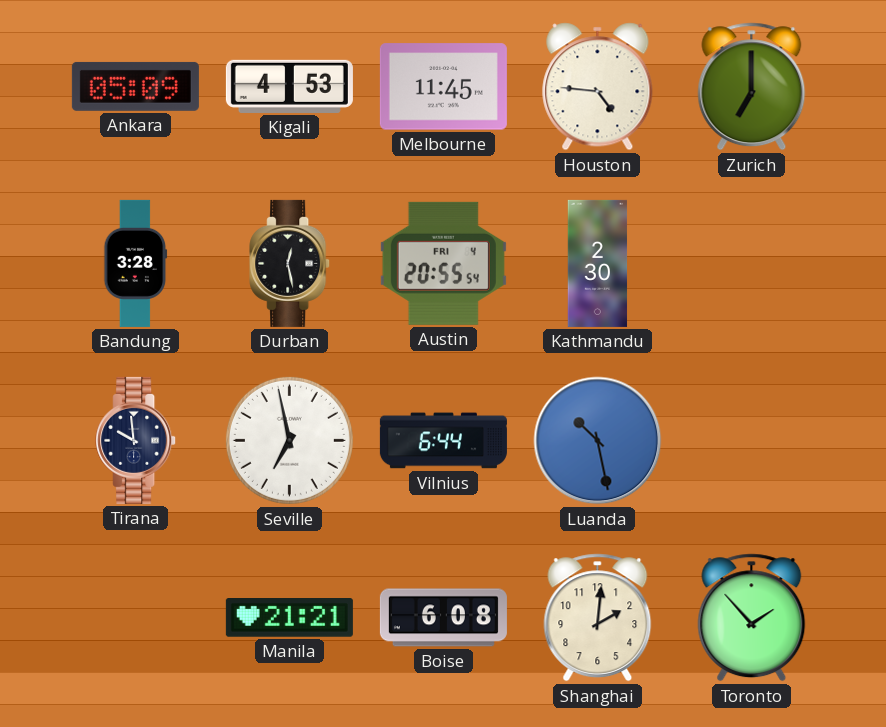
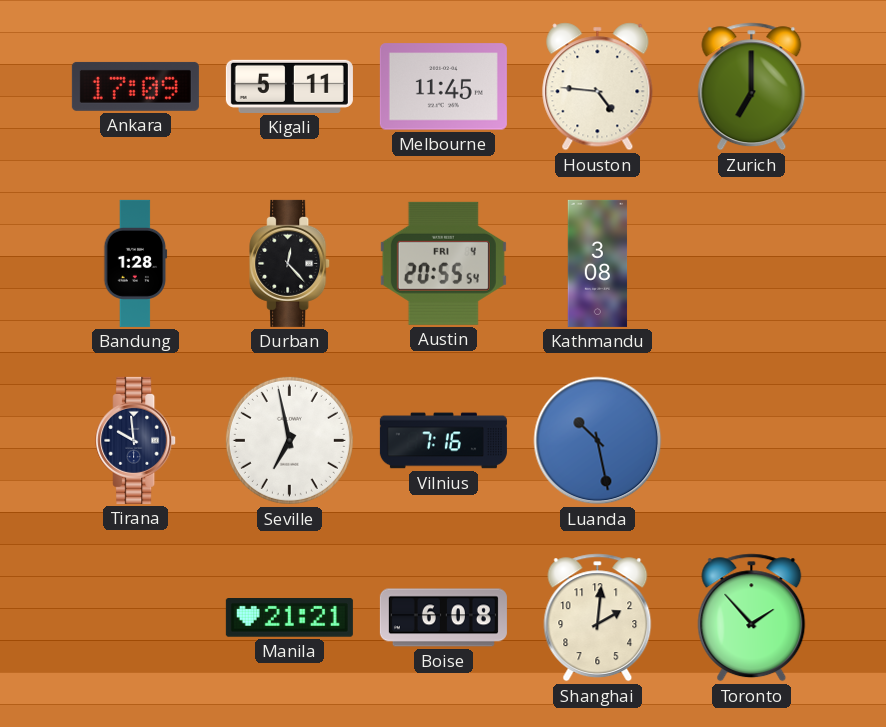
Ankara: 05:09 -> 17:09 (135, 86)
Kigali: 4:53 -> 5:11 (289, 86)
Bandung: 3:28 -> 1:28 (136, 263)
Durban: 12:28 -> 12:23 (290, 263)
Kathmandu: 2:30 -> 3:08 (598, 263)
Vilnius: 6:44 -> 7:16 (443, 441)
